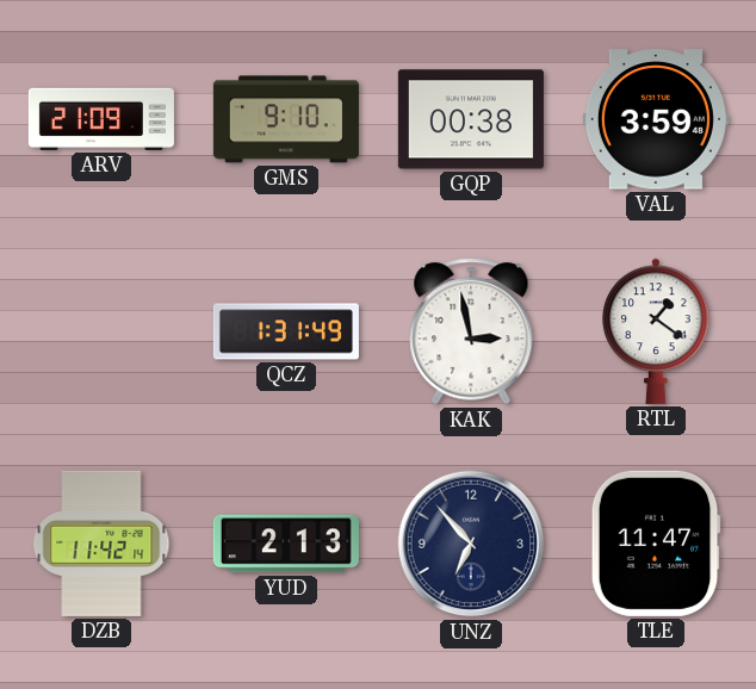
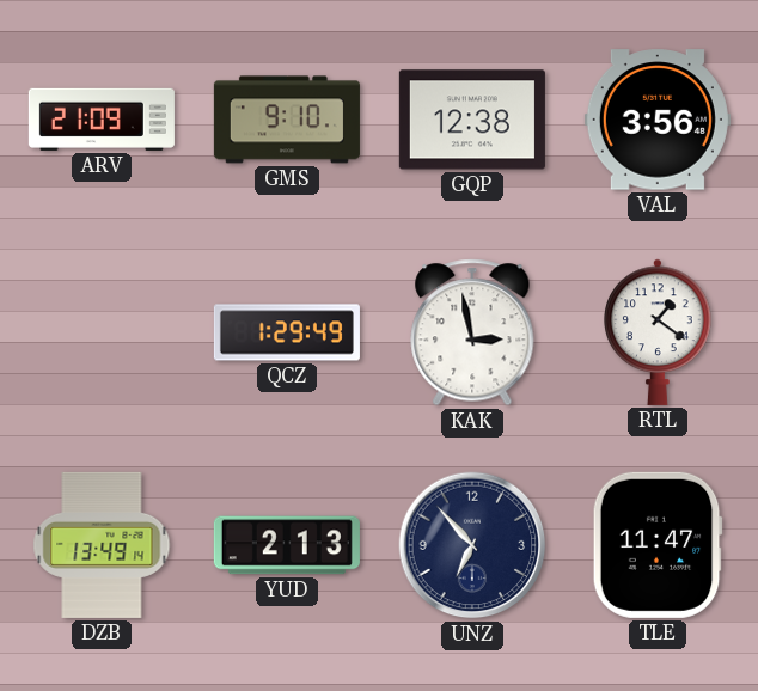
GQP: 00:38 -> 12:38 (472, 120)
VAL: 3:59 -> 3:56 (658, 120)
QCZ: 1:31 -> 1:29 (287, 332)
DZB: 11:42 -> 13:49 (102, 545)
